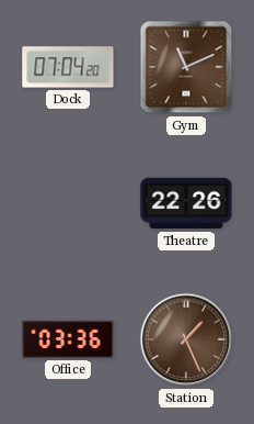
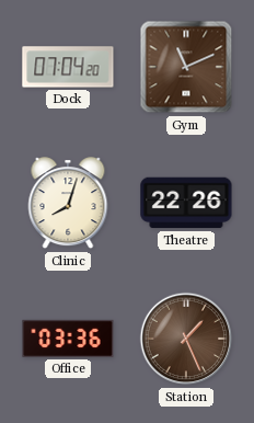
Clinic: none -> 8:03 (68, 204)
